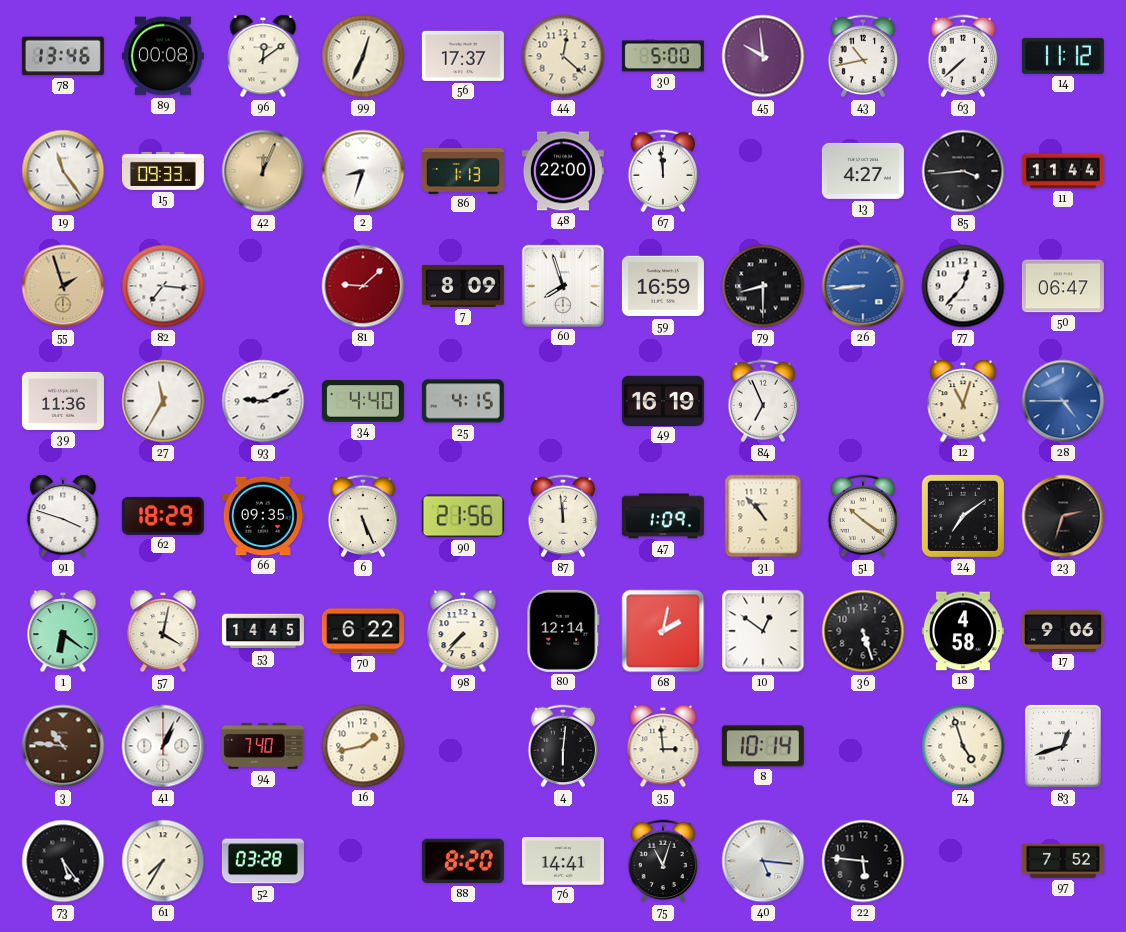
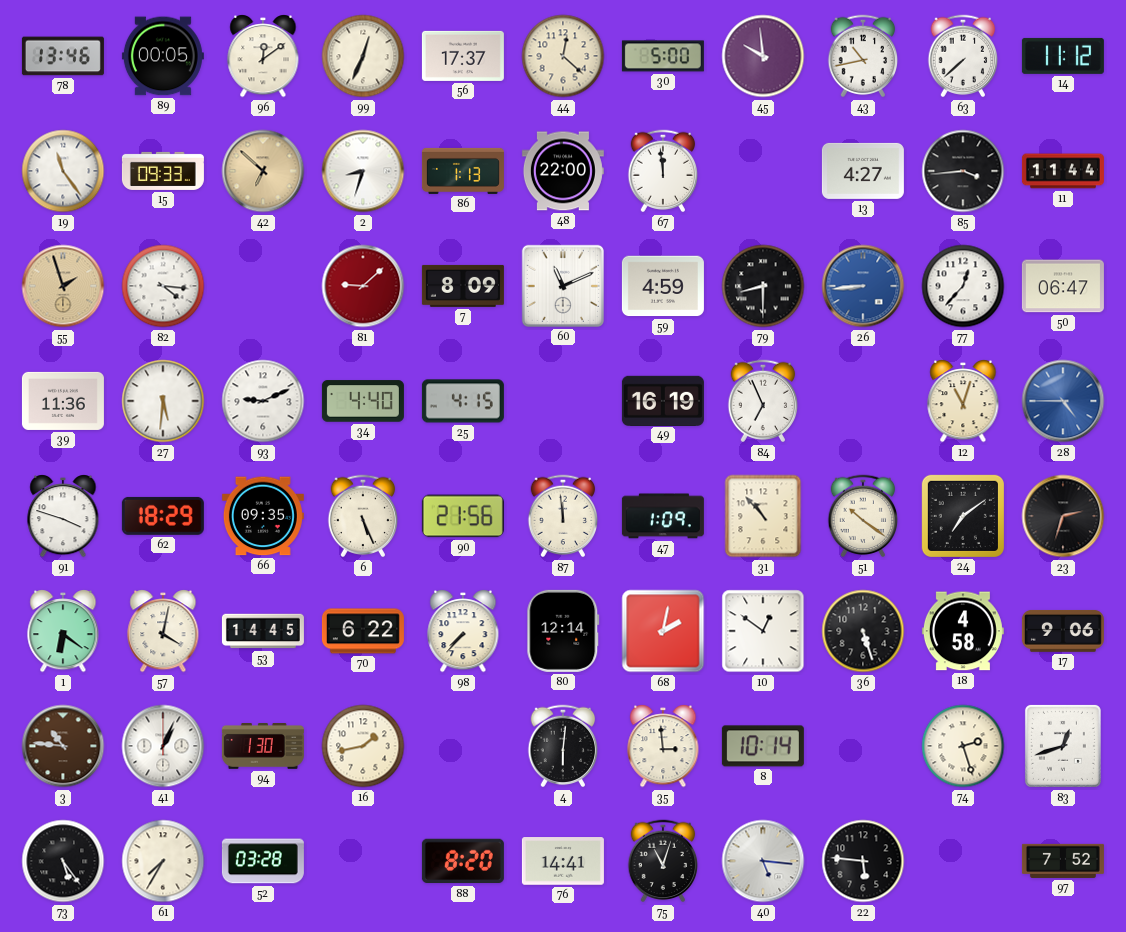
89: 00:08 -> 00:05 (163, 56)
42: 12:04 -> 6:52 (263, 171)
82: 7:16 -> 4:16 (163, 286)
60: 7:57 -> 11:11 (563, 286)
59: 16:59 -> 4:59 (663, 286)
27: 11:35 -> 5:31 (163, 401)
94: 7:40 -> 1:30 (263, 747)
74: 4:57 -> 2:27 (963, 746)
